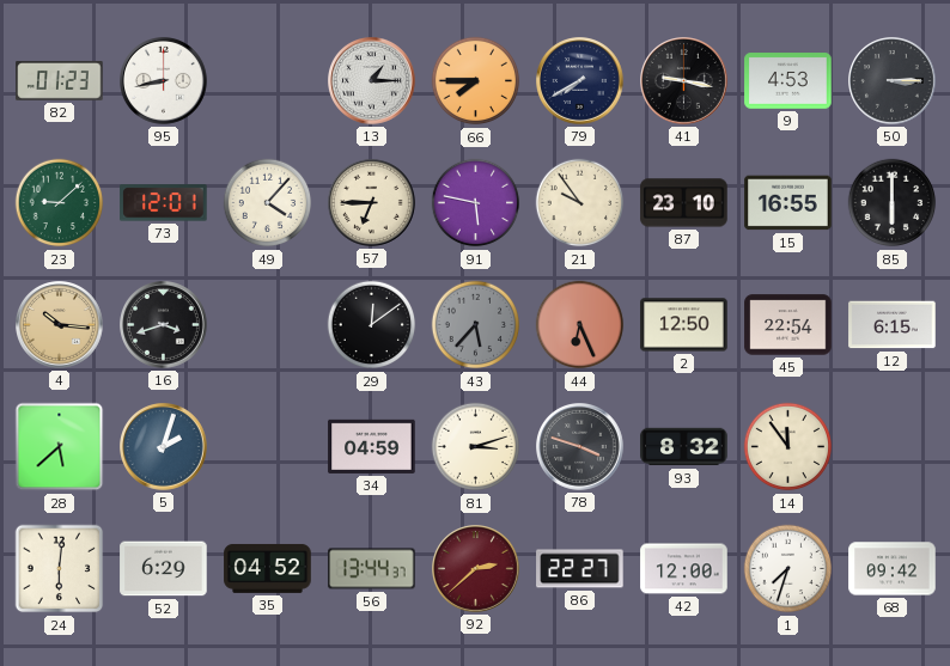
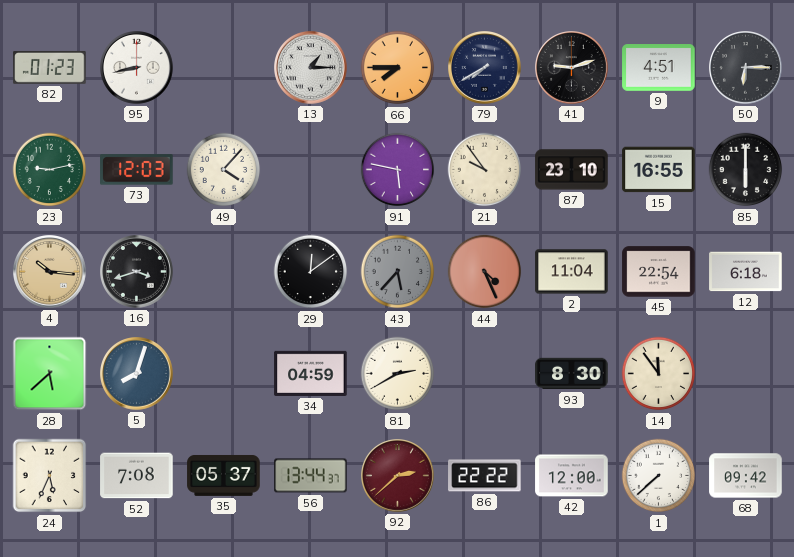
41: 9:17 -> 9:12 (572, 68)
9: 4:53 -> 4:51 (659, 68)
50: 3:15 -> 6:15 (746, 68)
23: 9:08 -> 9:13 (50, 170)
73: 12:01 -> 12:03 (137, 170)
57: 6:45 -> none (372, 203)
44: 6:26 -> 4:26 (485, 272)
2: 12:50 -> 11:04 (572, 272)
12: 6:15 -> 6:18 (746, 272)
5: 2:03 -> 8:03 (137, 374)
81: 3:12 -> 2:40 (398, 374)
78: 3:48 -> none (580, 447)
93: 8:32 -> 8:30 (572, 374)
24: 6:01 -> 5:34 (50, 476)
52: 6:29 -> 7:08 (137, 476)
35: 04:52 -> 05:37 (224, 476)
86: 22:27 -> 22:22 (485, 476)
1: 7:33 -> 7:38 (659, 476)
